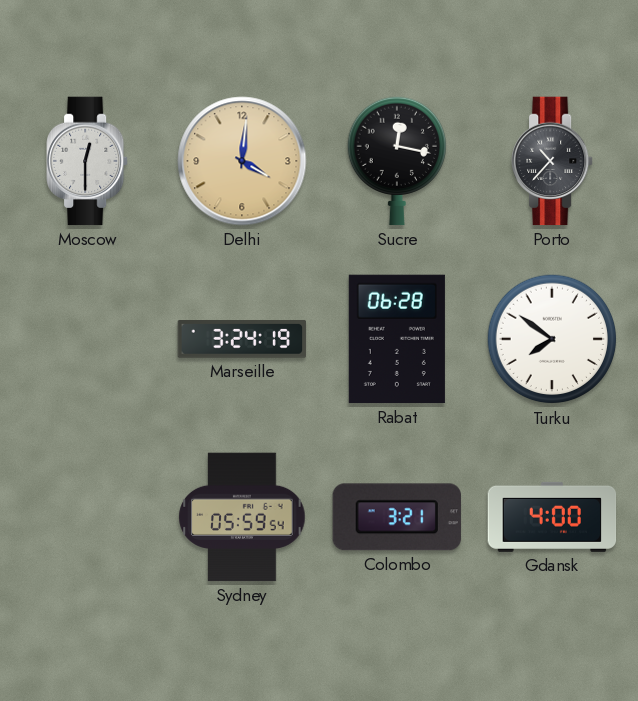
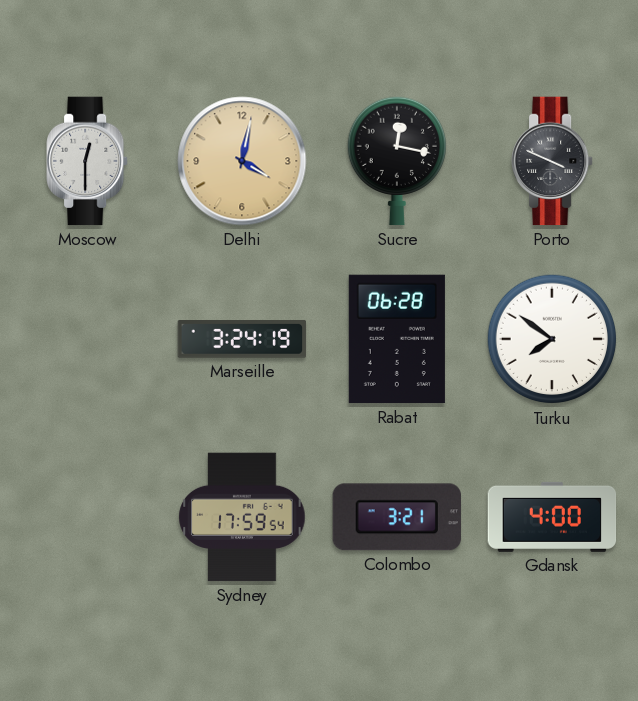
Delhi: 4:01 -> 4:02 (242, 161)
Porto: 10:37 -> 3:49 (553, 161)
Sydney: 05:59 -> 17:59 (242, 517)
